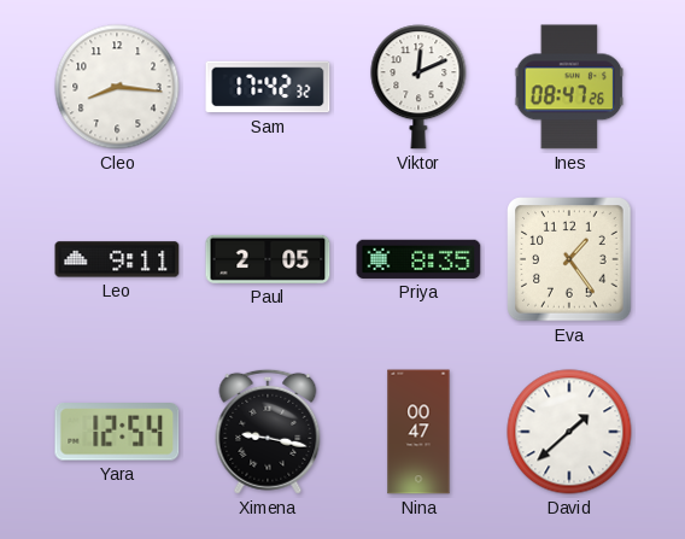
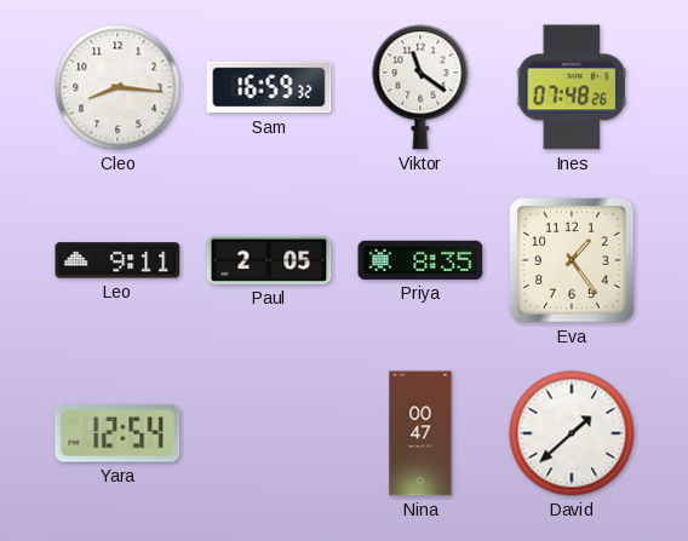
Sam: 17:42 -> 16:59 (269, 87)
Viktor: 12:11 -> 11:21 (420, 87)
Ines: 08:47 -> 07:48 (572, 87)
Ximena: 9:17 -> none (268, 432)
